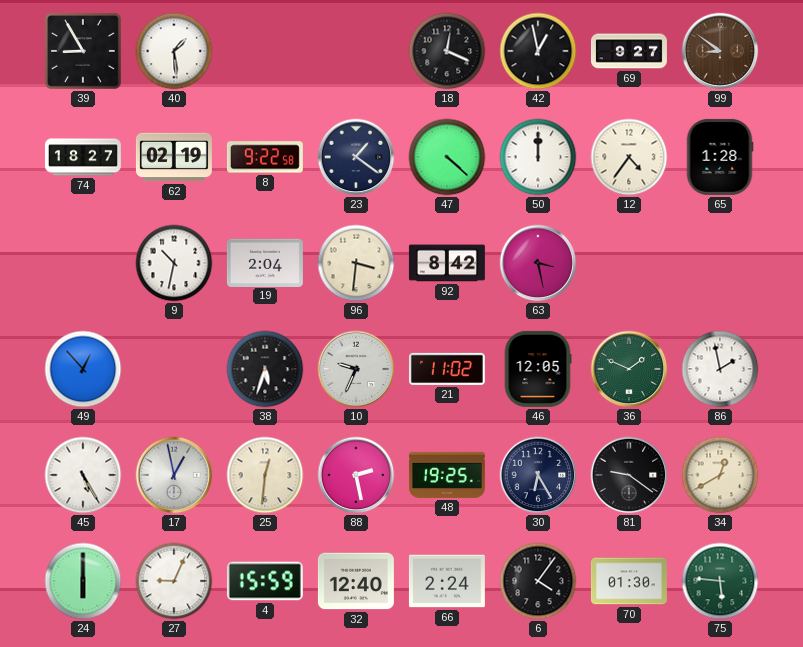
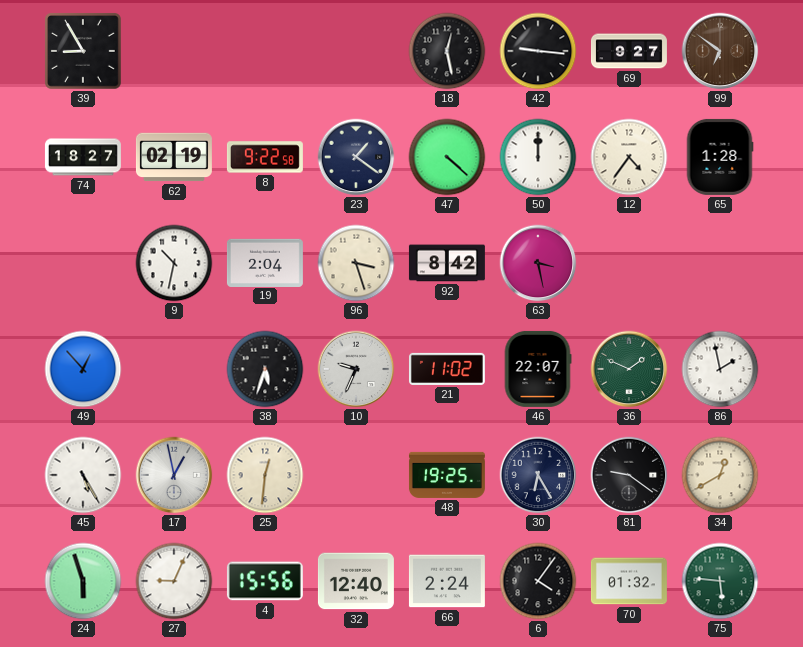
40: 1:29 -> none (174, 51)
18: 12:19 -> 12:28 (447, 51)
42: 12:58 -> 9:16 (538, 51)
99: 8:51 -> 6:51 (720, 51)
96: 3:31 -> 3:27 (356, 263)
46: 12:05 -> 22:07 (538, 369)
88: 2:28 -> none (356, 475)
24: 6:00 -> 5:57 (83, 581)
4: 15:59 -> 15:56 (265, 581)
70: 01:30 -> 01:32 (629, 581)
